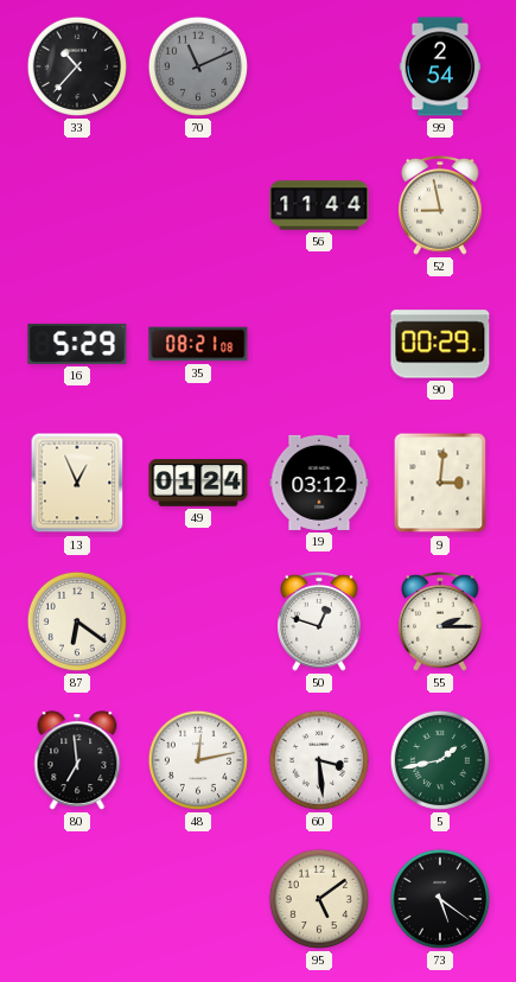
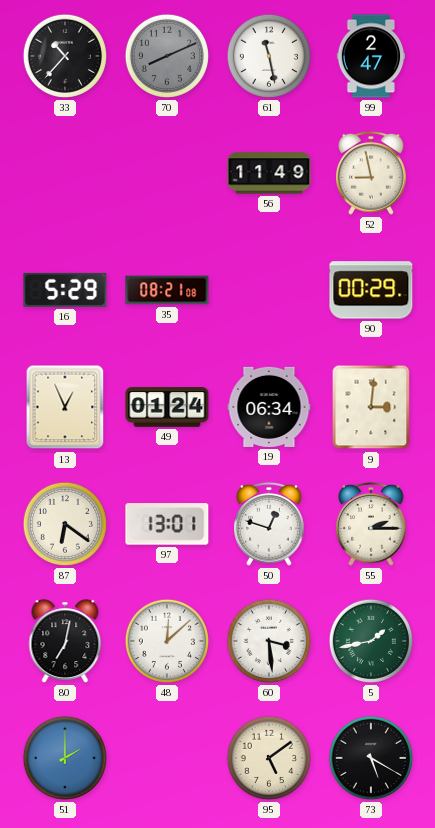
70: 11:11 -> 8:11 (167, 56)
61: none -> 11:28 (269, 56)
99: 2:54 -> 2:47 (371, 56)
56: 11:44 -> 11:49 (269, 173)
19: 03:12 -> 06:34 (269, 407)
97: none -> 13:01 (167, 524)
80: 6:59 -> 7:02 (65, 641)
48: 12:13 -> 12:08 (167, 641)
51: none -> 2:00 (65, 758)
73: 5:21 -> 5:20 (371, 758)
